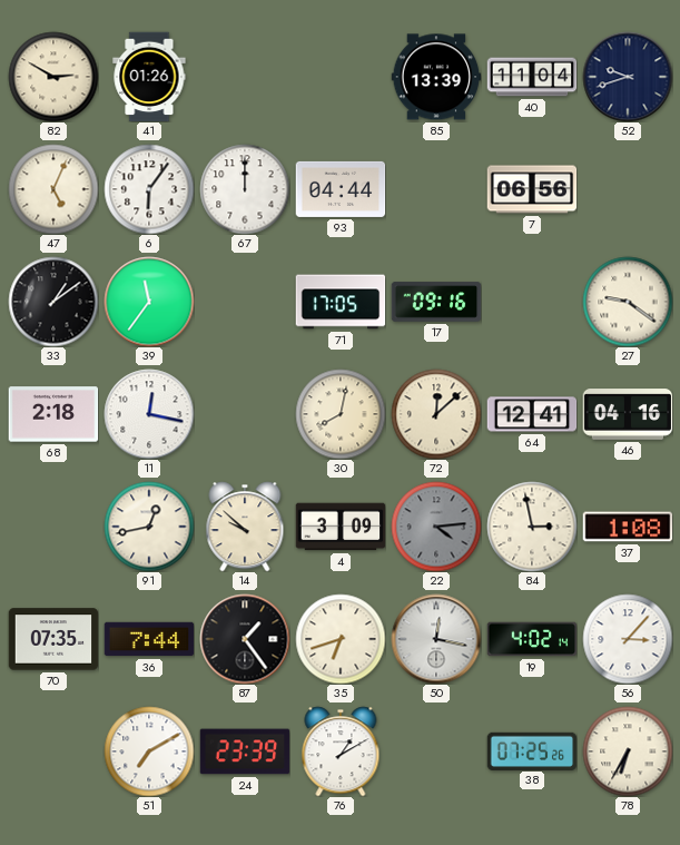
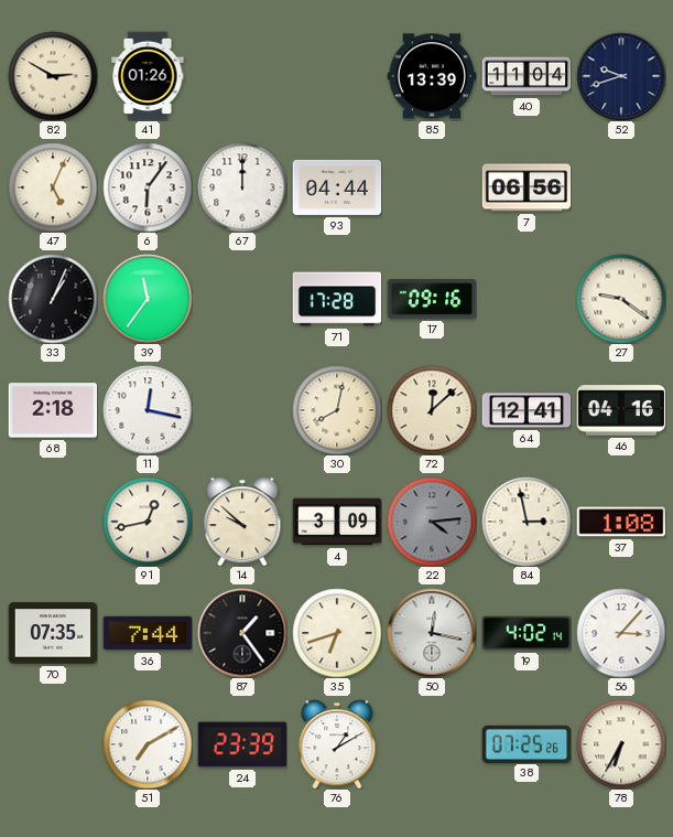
33: 1:09 -> 1:04 (53, 299)
71: 17:05 -> 17:28 (337, 299)
